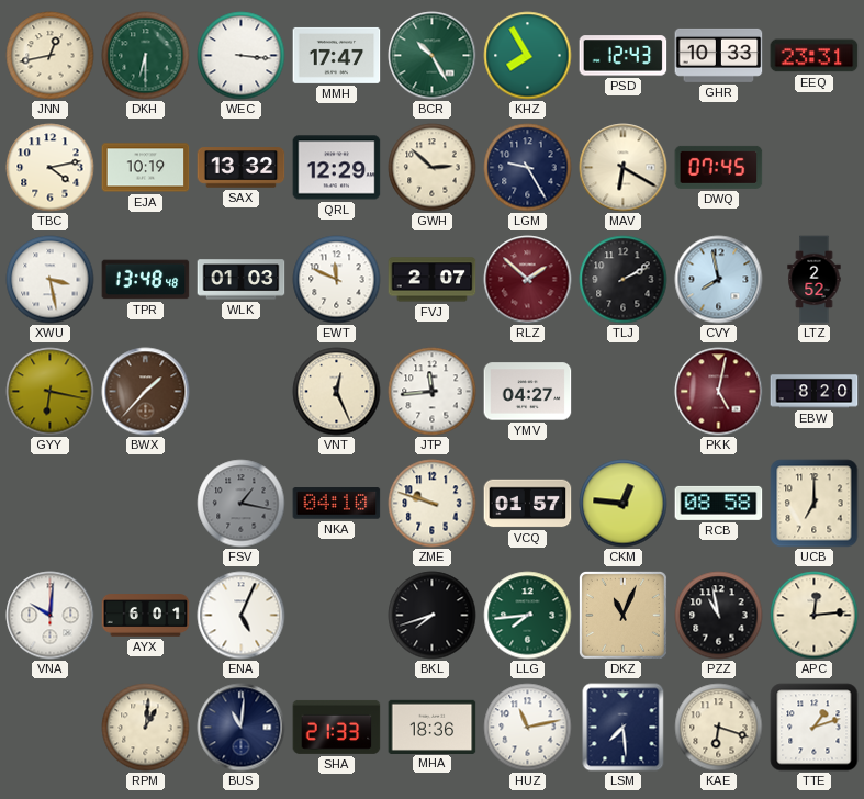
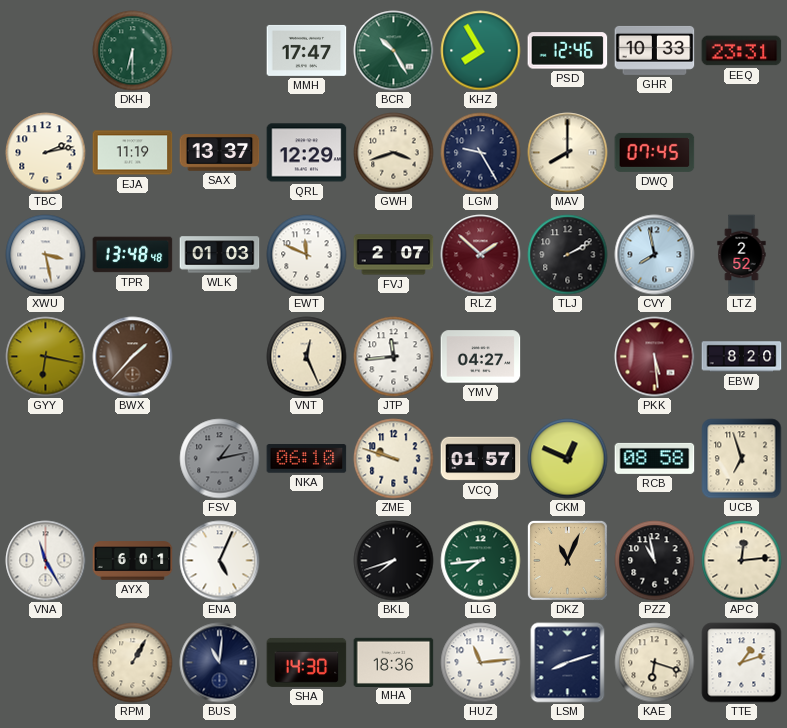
JNN: 12:43 -> none (51, 56)
WEC: 3:16 -> none (242, 56)
PSD: 12:43 -> 12:46 (568, 51)
TBC: 4:13 -> 2:13 (46, 153)
EJA: 10:19 -> 11:19 (133, 153)
SAX: 13:32 -> 13:37 (220, 153)
GWH: 2:52 -> 3:42 (394, 153)
MAV: 6:20 -> 8:00 (568, 153)
PKK: 5:02 -> 5:29 (655, 357)
FSV: 1:17 -> 1:13 (220, 459)
NKA: 04:10 -> 06:10 (307, 459)
CKM: 12:46 -> 12:49 (568, 459)
UCB: 7:00 -> 6:57 (742, 459)
VNA: 10:01 -> 11:25 (46, 561)
RPM: 1:01 -> 1:05 (133, 663)
SHA: 21:33 -> 14:30 (307, 662)
HUZ: 11:13 -> 11:14 (481, 663)
LSM: 7:29 -> 8:12 (568, 663)
